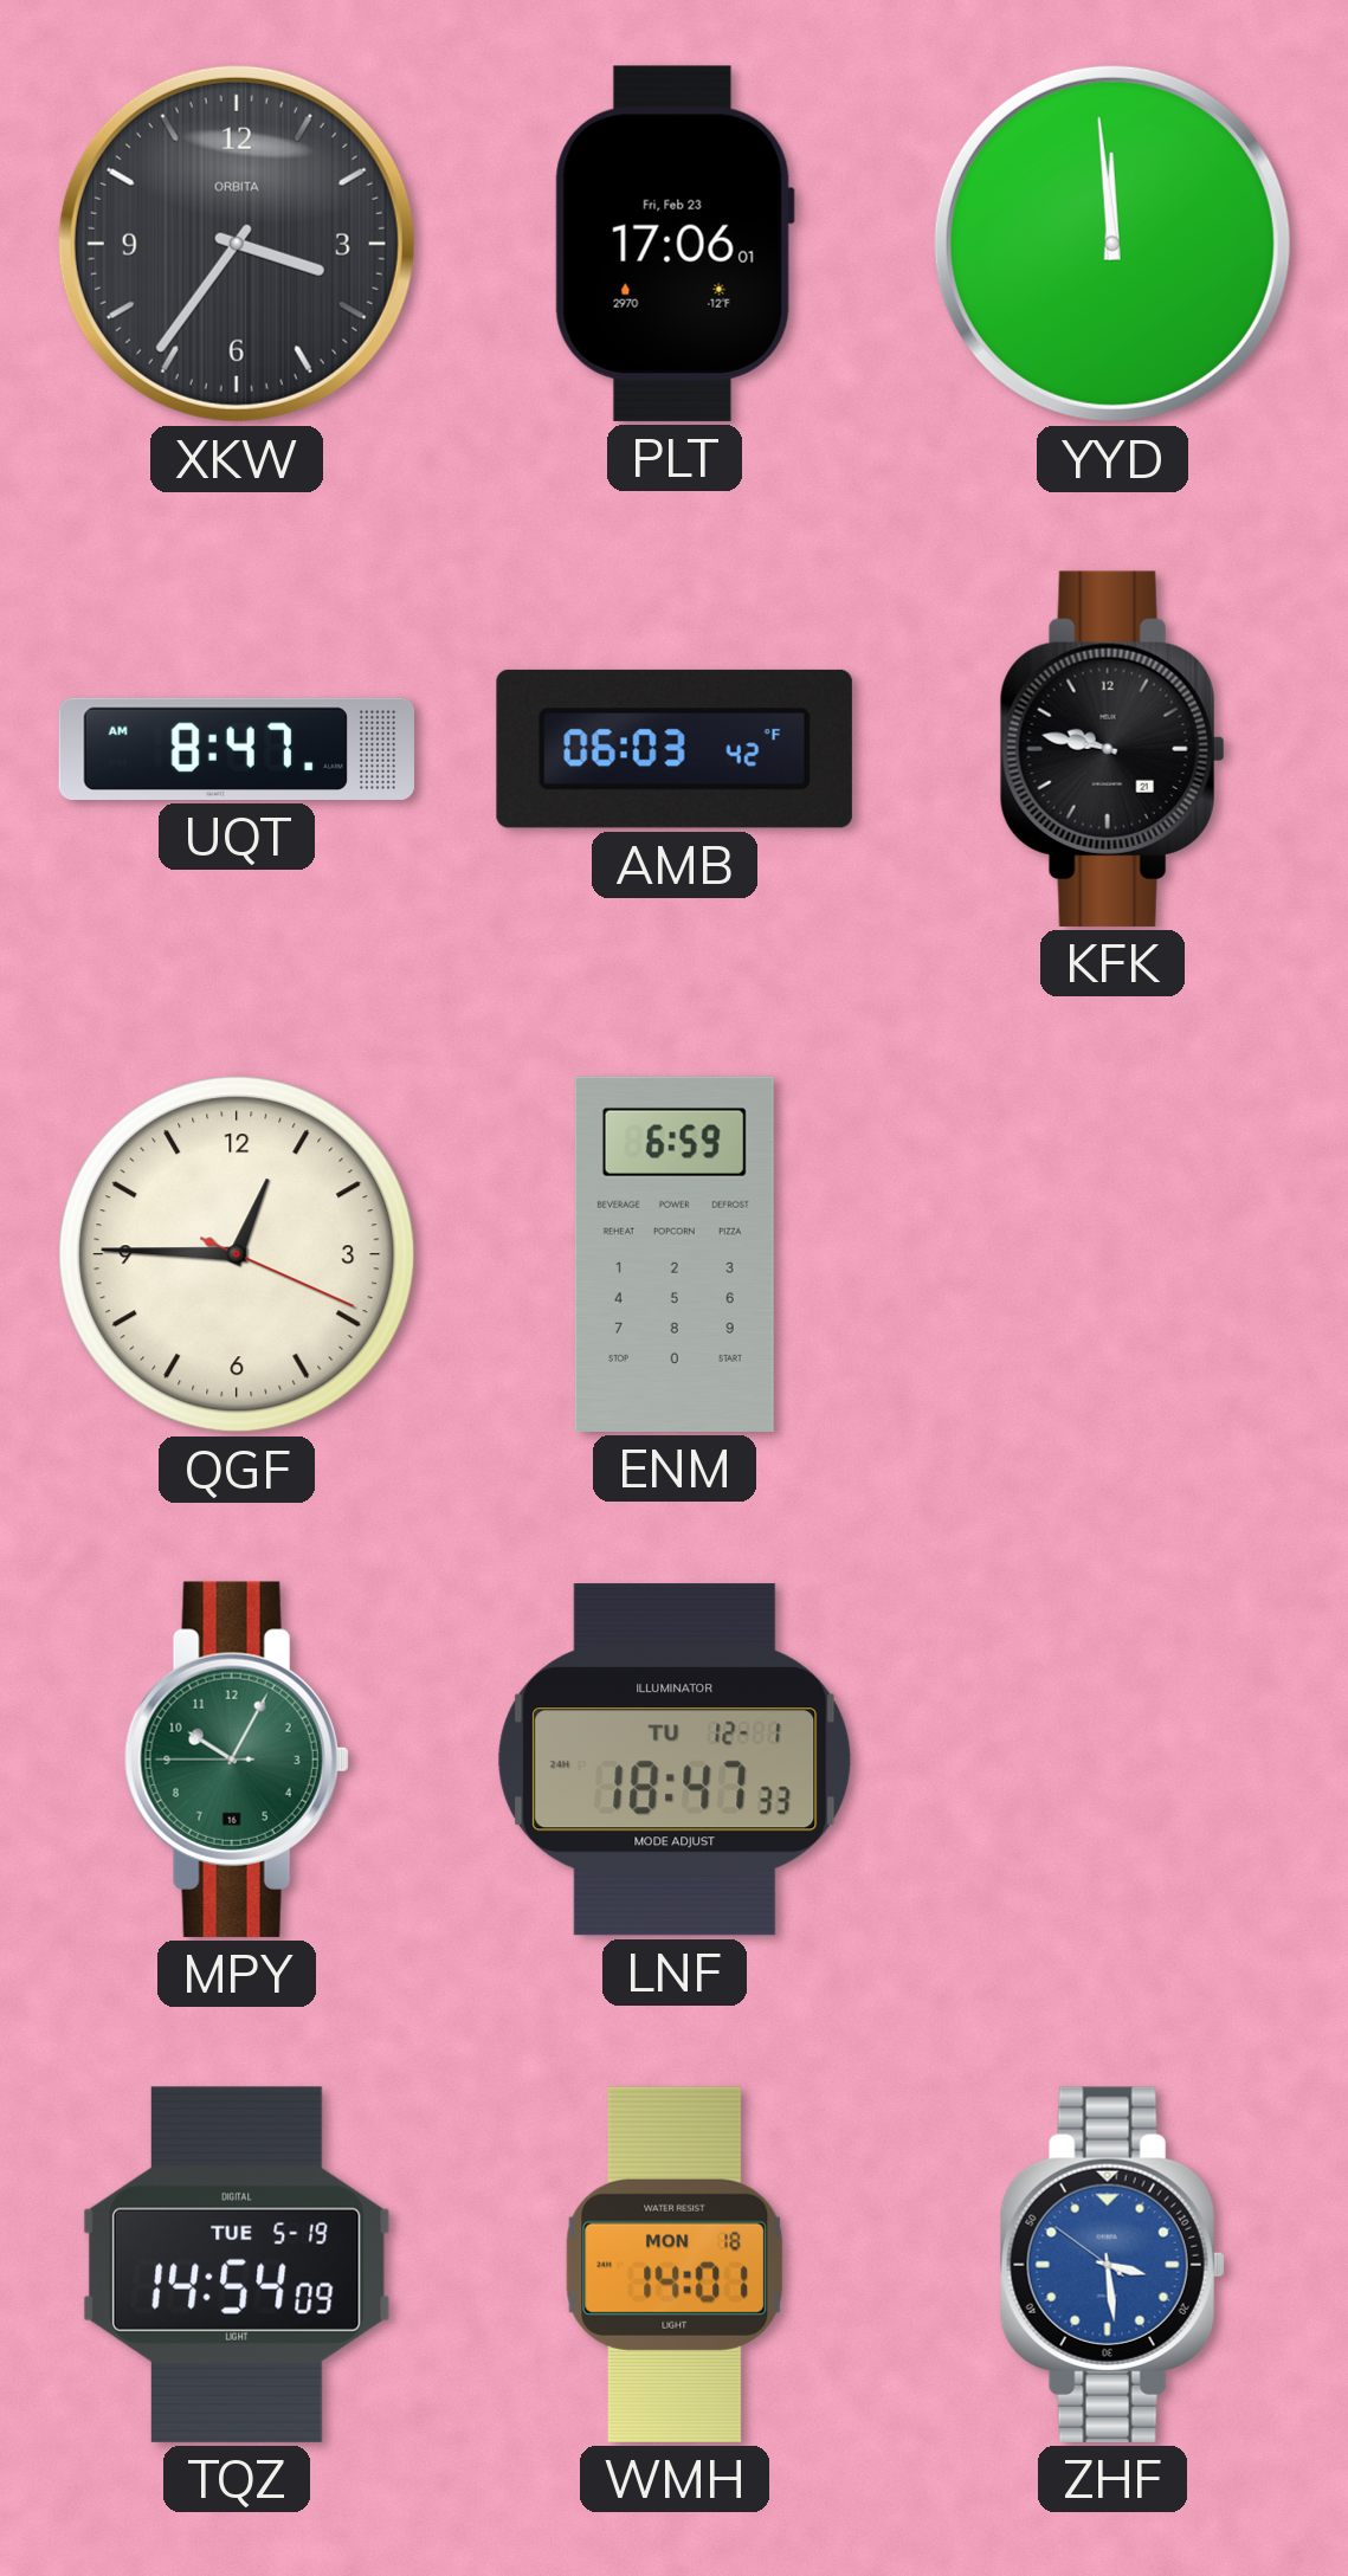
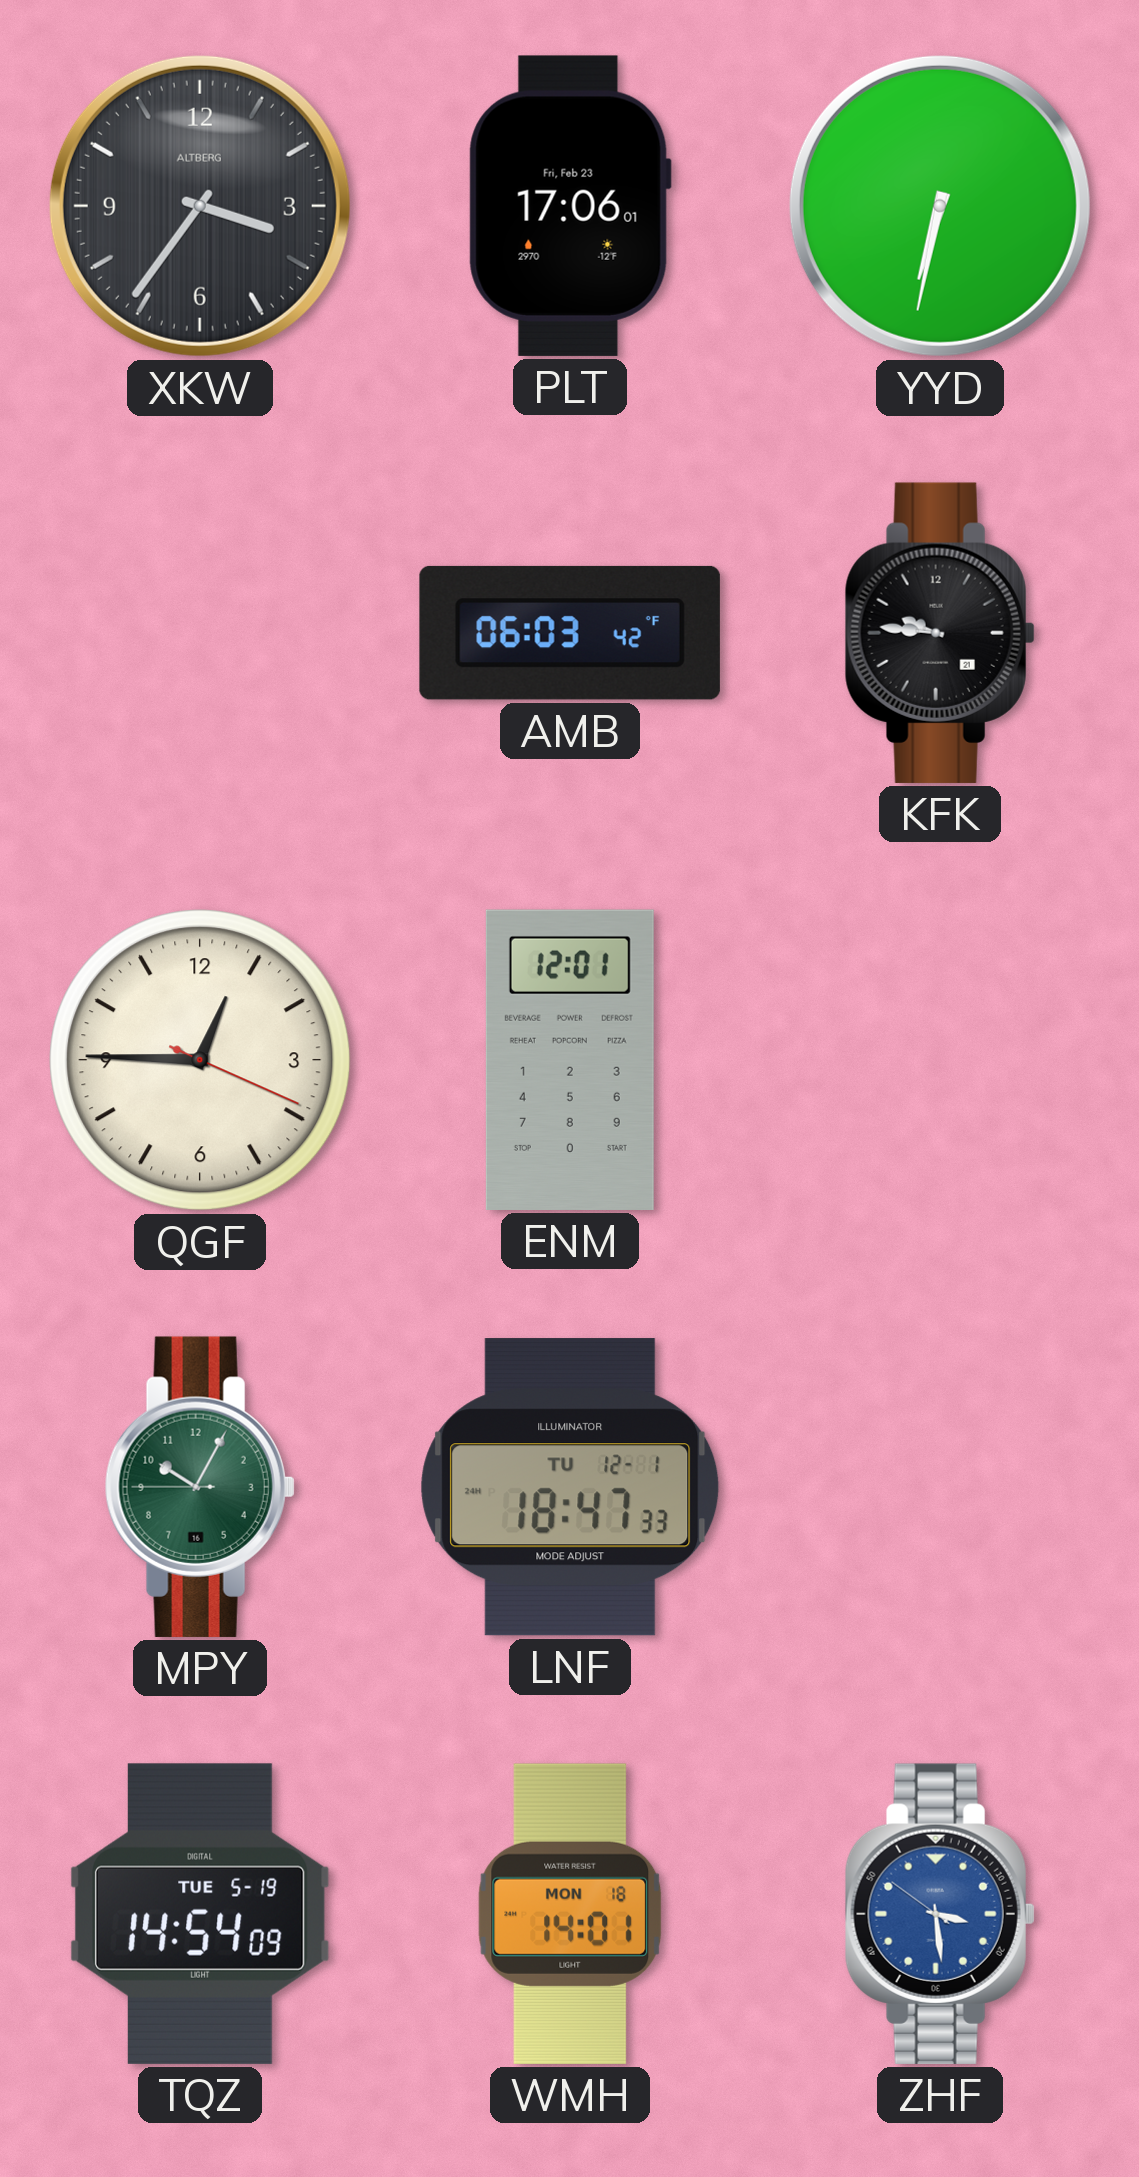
XKW brand: ORBITA -> ALTBERG (200, 206)
YYD: 11:59 -> 6:32 (940, 206)
UQT: 8:47 -> none (236, 749)
KFK: 9:47 -> 9:46 (940, 633)
ENM: 6:59 -> 12:01 (570, 1060)
